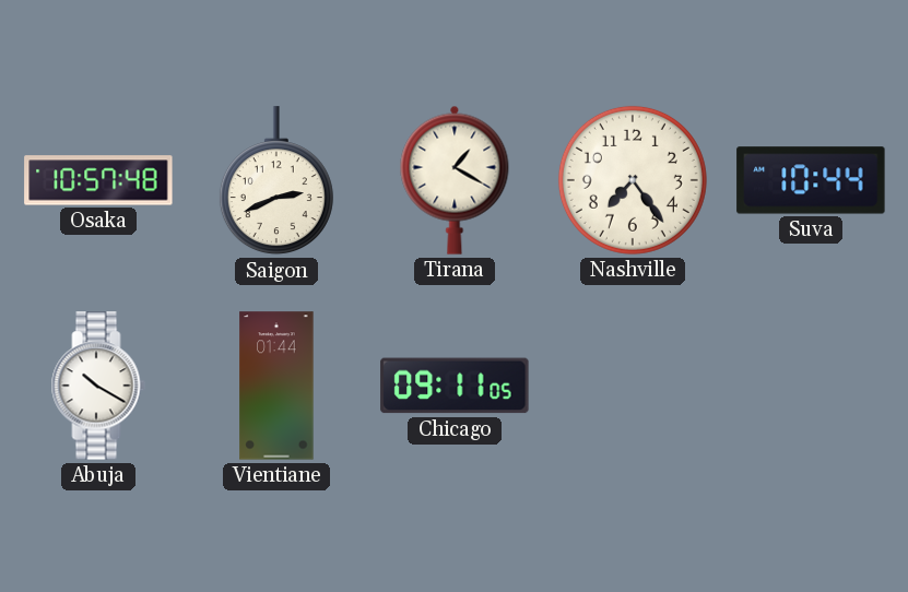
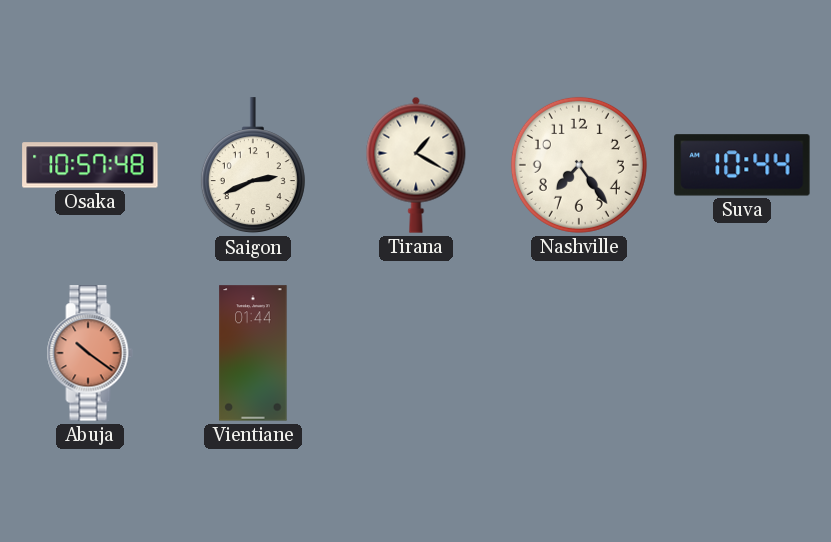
Abuja: 10:20 -> 10:21 (90, 353)
Abuja dial: white -> salmon (90, 353)
Chicago: 09:11 -> none (455, 386)
